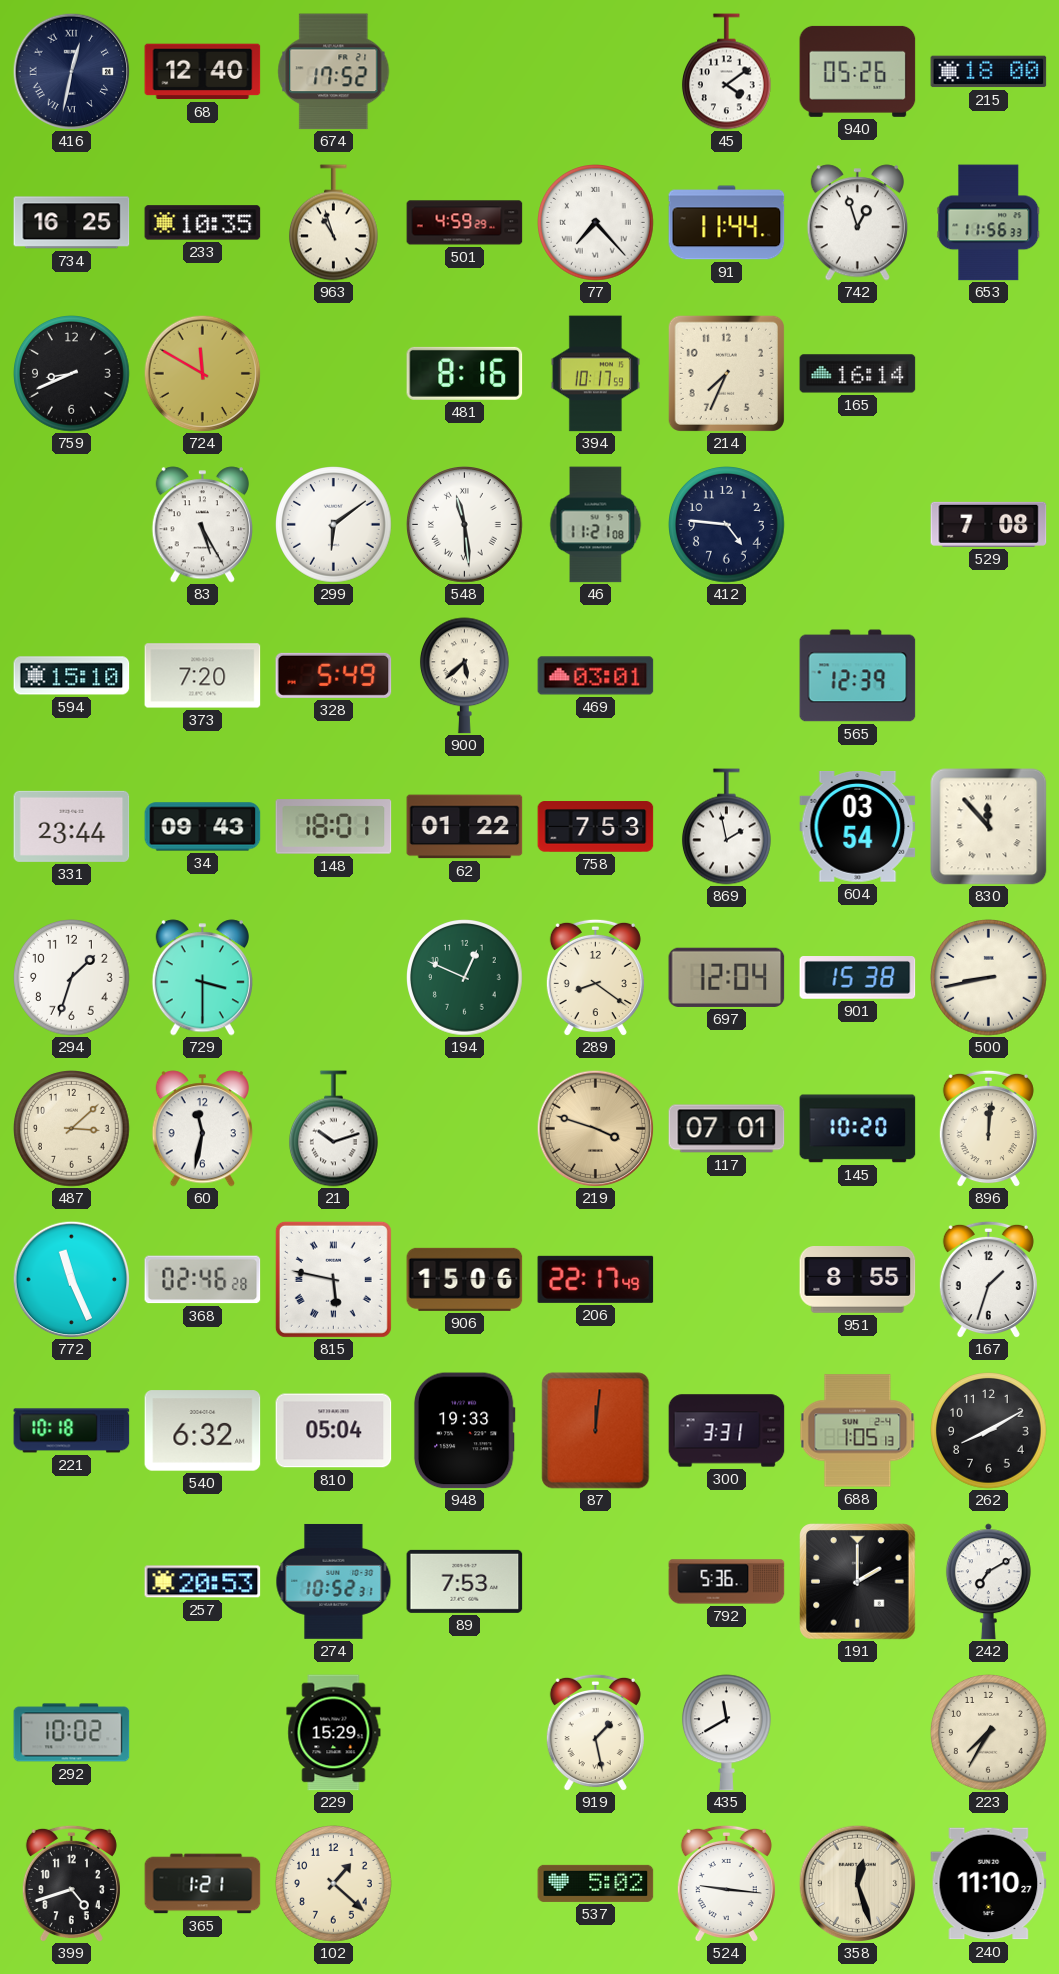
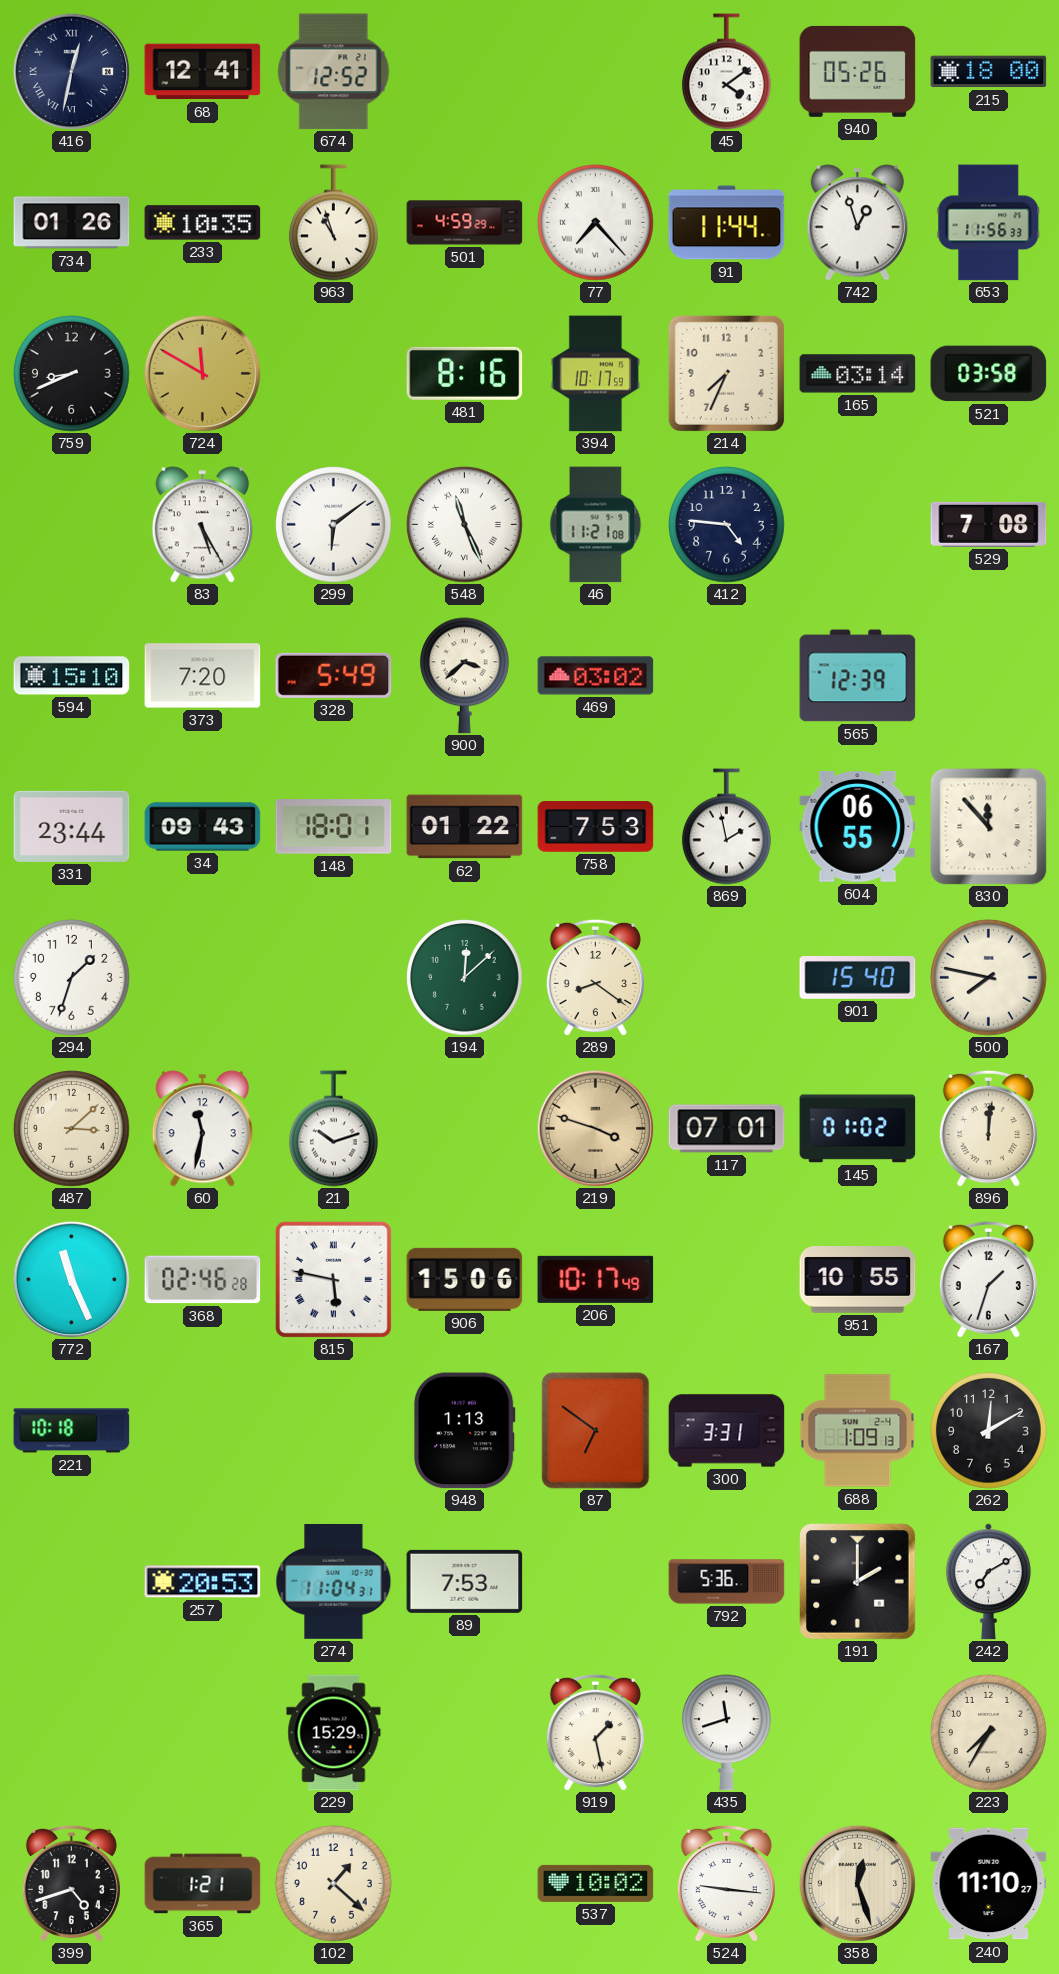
68: 12:40 -> 12:41 (203, 72)
674: 17:52 -> 12:52 (334, 72)
734: 16:25 -> 01:26 (72, 223)
165: 16:14 -> 03:14 (858, 374)
521: none -> 03:58 (989, 374)
548: 11:29 -> 11:26 (465, 525)
900: 5:38 -> 3:38 (464, 676)
469: 03:01 -> 03:02 (596, 676)
604: 03:54 -> 06:55 (858, 827)
729: 3:30 -> none (202, 978)
194: 12:49 -> 12:08 (465, 978)
697: 12:04 -> none (727, 977)
901: 15:38 -> 15:40 (858, 978)
500: 8:43 -> 7:47 (989, 978)
145: 10:20 -> 01:02 (858, 1129)
206: 22:17 -> 10:17 (596, 1279)
951: 8:55 -> 10:55 (858, 1280)
540: 6:32 -> none (203, 1431)
810: 05:04 -> none (334, 1431)
948: 19:33 -> 1:13 (464, 1431)
87: 12:01 -> 6:51 (596, 1431)
688: 1:05 -> 1:09 (858, 1431)
262: 8:10 -> 12:10 (989, 1431)
274: 10:52 -> 11:04 (334, 1581)
292: 10:02 -> none (72, 1733)
435: 11:40 -> 11:42 (726, 1733)
537: 5:02 -> 10:02 (596, 1883)
